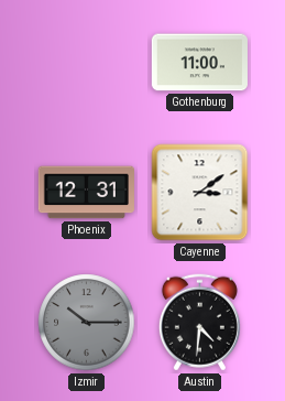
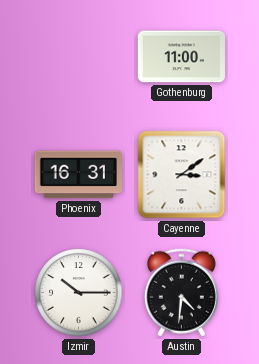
Phoenix: 12:31 -> 16:31 (78, 175)
Izmir dial: grey -> white (79, 293)
